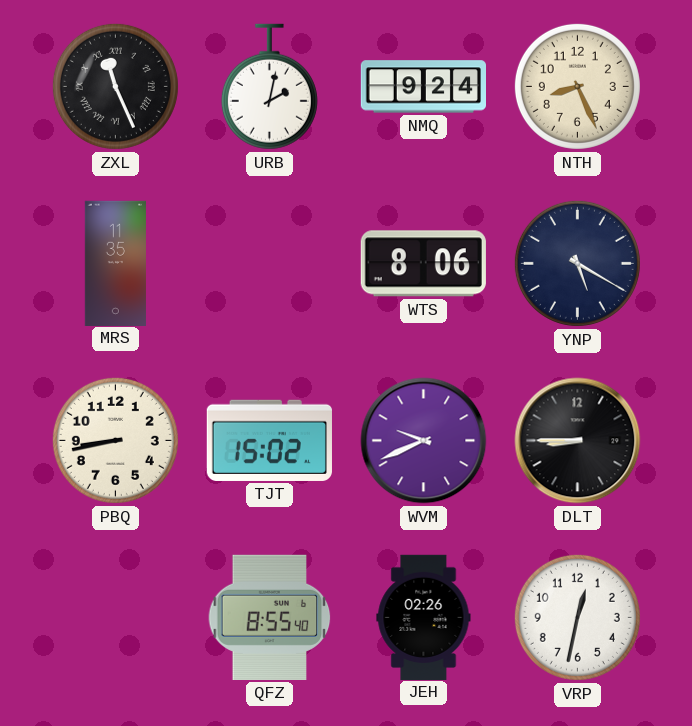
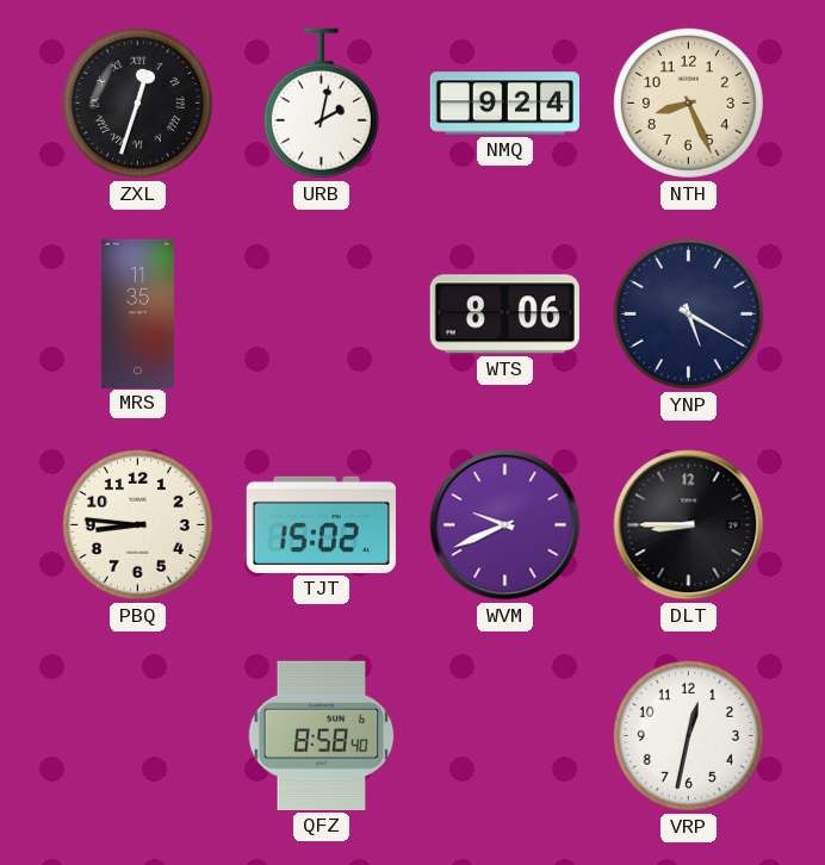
ZXL: 11:26 -> 12:33 (137, 102)
PBQ: 8:43 -> 8:46 (137, 524)
QFZ: 8:55 -> 8:58 (322, 735)
JEH: 02:26 -> none (424, 617)
